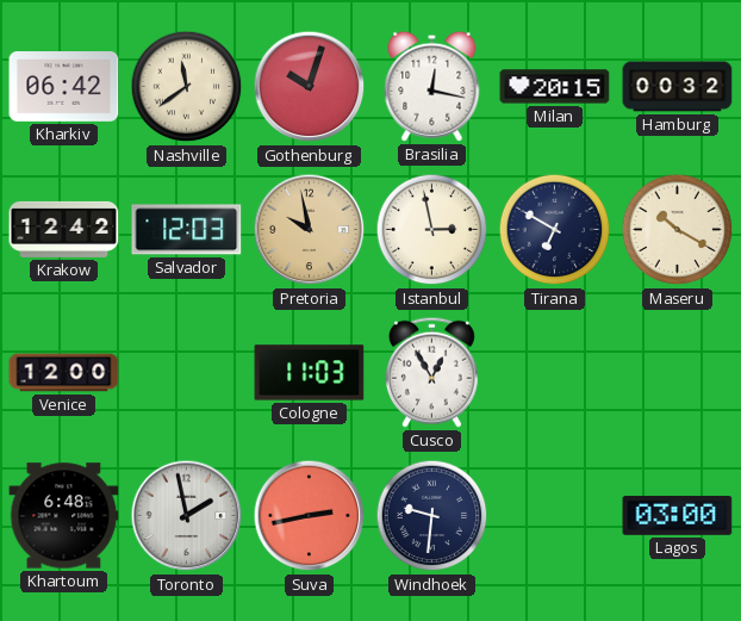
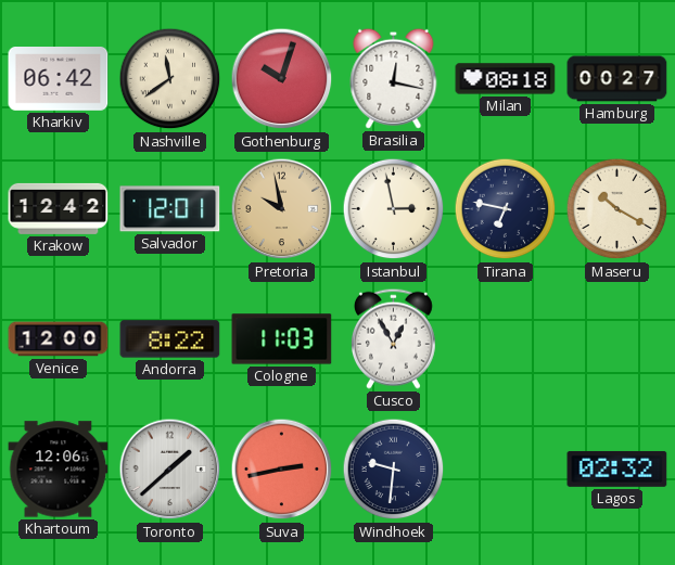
Milan: 20:15 -> 08:18 (506, 79)
Hamburg: 00:32 -> 00:27 (617, 79)
Salvador: 12:03 -> 12:01 (170, 209)
Tirana: 6:50 -> 6:47 (506, 209)
Andorra: none -> 8:22 (170, 339)
Khartoum: 6:48 -> 12:06 (59, 470)
Toronto: 1:58 -> 1:38 (170, 470)
Lagos: 03:00 -> 02:32 (617, 468)
